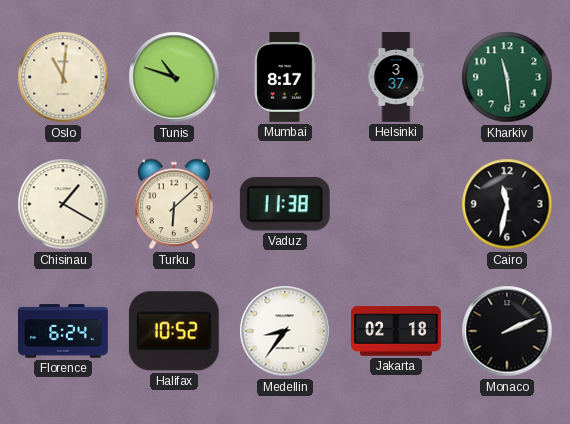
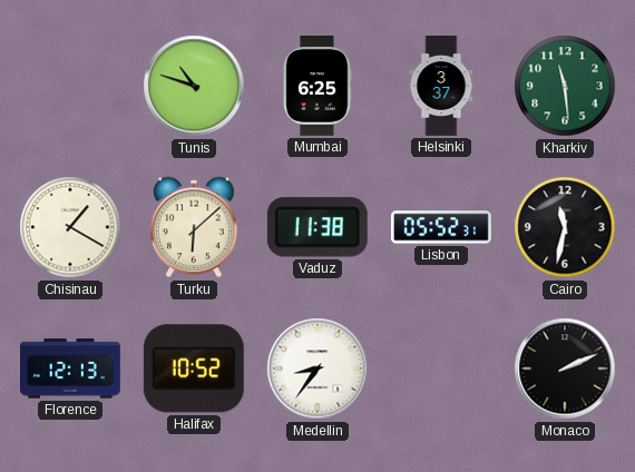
Oslo: 11:01 -> none (63, 77)
Mumbai: 8:17 -> 6:25 (317, 86)
Lisbon: none -> 05:52 (441, 227)
Florence: 6:24 -> 12:13 (71, 368)
Jakarta: 02:18 -> none (397, 331)
